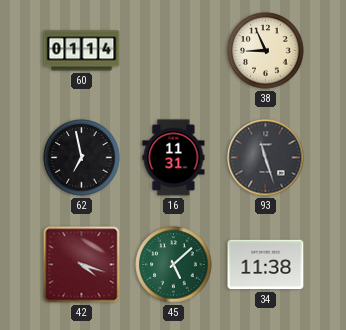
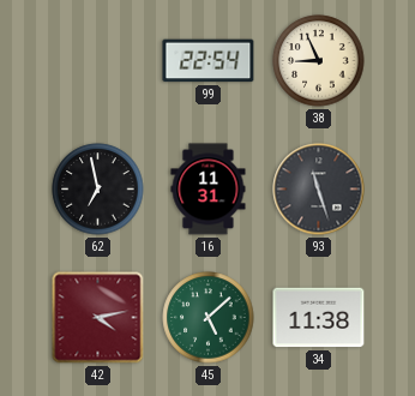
60: 01:14 -> none (82, 51)
99: none -> 22:54 (209, 61)
42: 4:18 -> 4:13 (98, 318)
